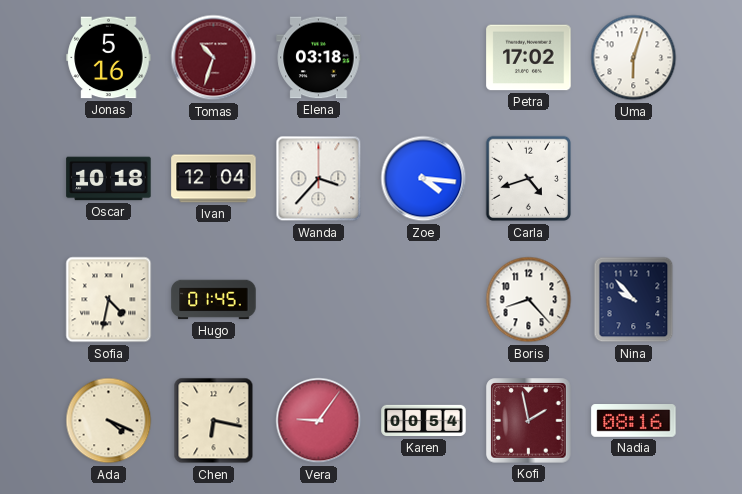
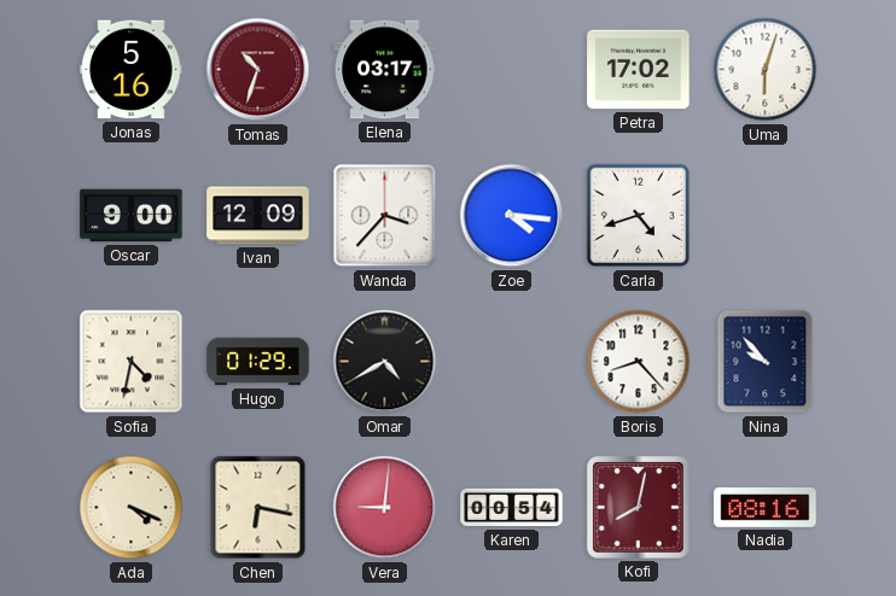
Elena: 03:18 -> 03:17 (385, 70)
Oscar: 10:18 -> 9:00 (132, 216)
Ivan: 12:04 -> 12:09 (258, 216)
Hugo: 01:45 -> 01:29 (258, 362)
Omar: none -> 4:40 (385, 362)
Vera: 9:06 -> 9:01 (385, 508)
Kofi: 1:58 -> 8:02 (639, 508)
